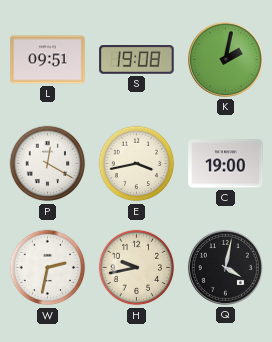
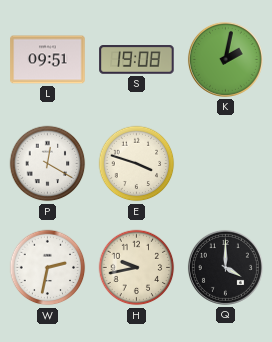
E: 3:43 -> 3:48 (137, 164)
C: 19:00 -> none (226, 164)
Q: 4:02 -> 4:00 (225, 267)
